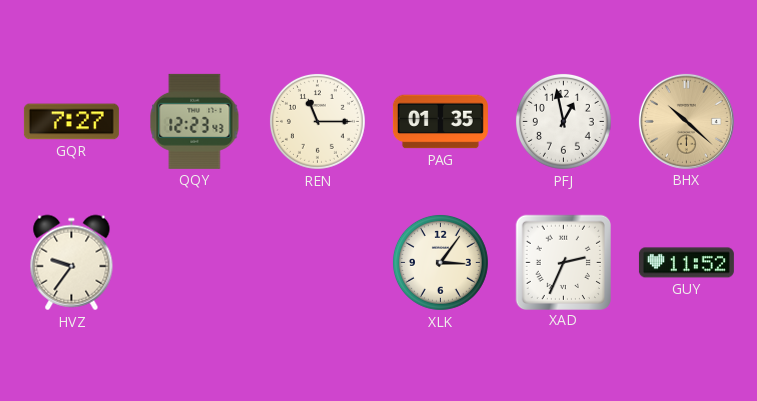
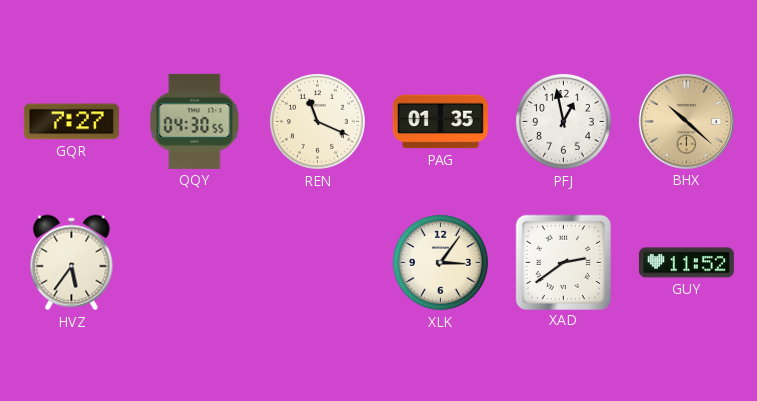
QQY: 12:23 -> 04:30 (195, 121)
REN: 11:15 -> 11:19 (317, 121)
HVZ: 9:36 -> 5:36 (72, 263)
XAD: 2:34 -> 2:39 (563, 262)
